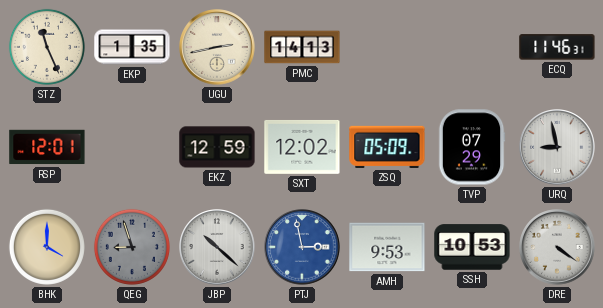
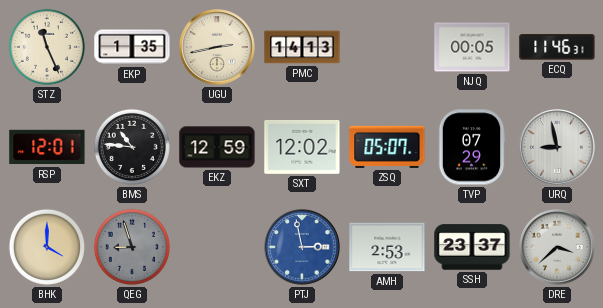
NJQ: none -> 00:05 (472, 47)
BMS: none -> 10:46 (132, 147)
ZSQ: 05:09 -> 05:07 (387, 147)
JBP: 10:22 -> none (217, 247)
AMH: 9:53 -> 2:53 (387, 247)
SSH: 10:53 -> 23:37 (472, 247)
DRE: 4:21 -> 3:38 (557, 247)
